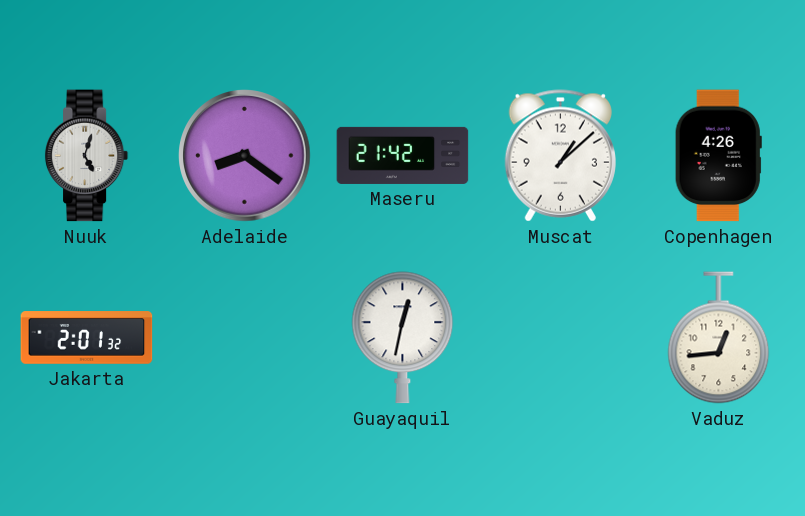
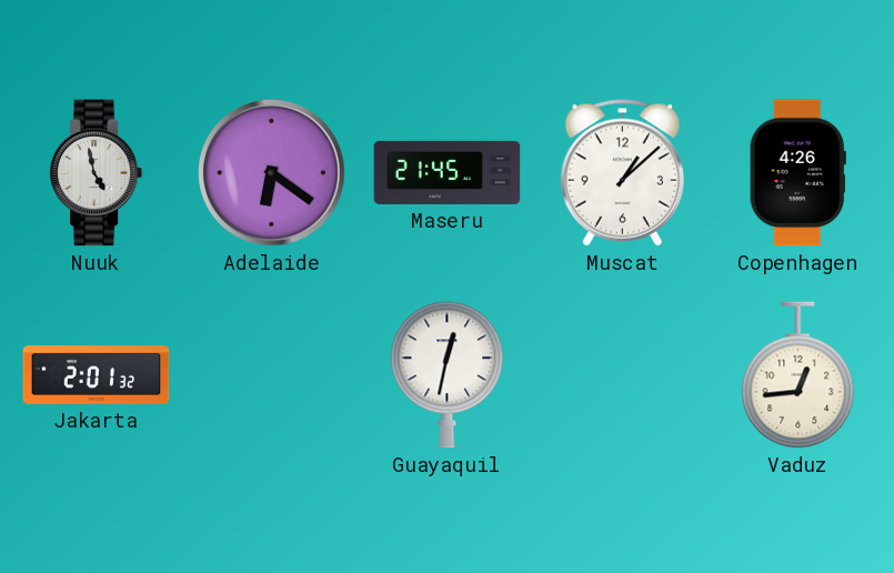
Nuuk: 5:03 -> 4:58 (97, 173)
Adelaide: 8:21 -> 6:21 (272, 173)
Maseru: 21:42 -> 21:45 (448, 172)
